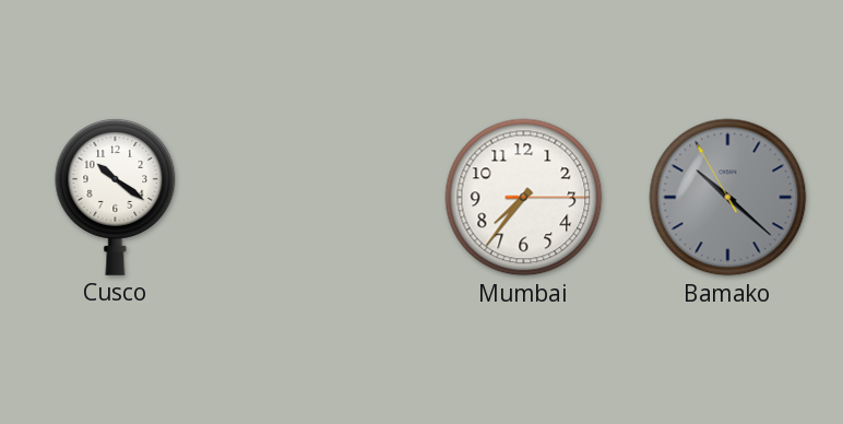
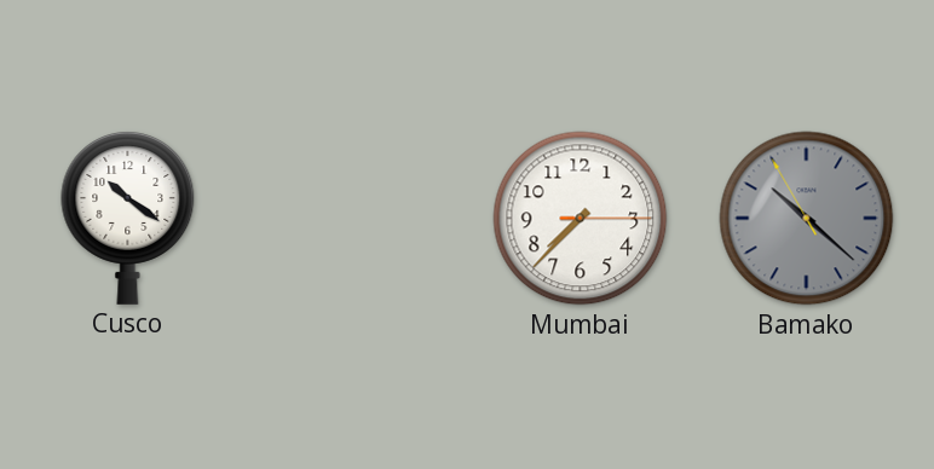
Mumbai: 7:36 -> 7:37 (581, 219)
